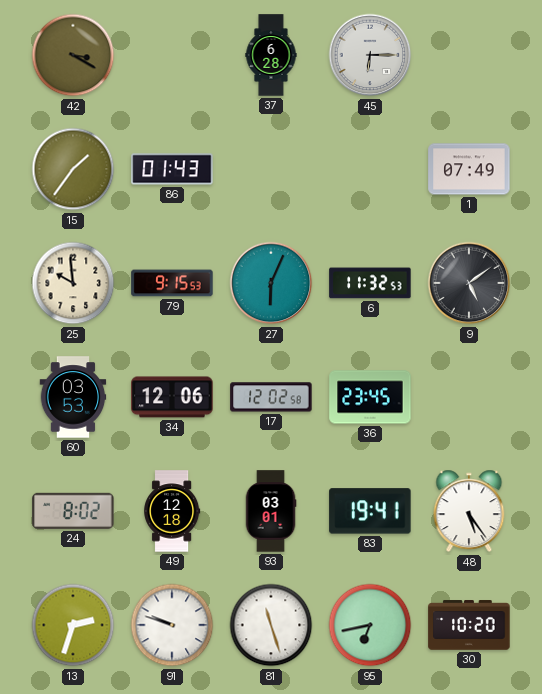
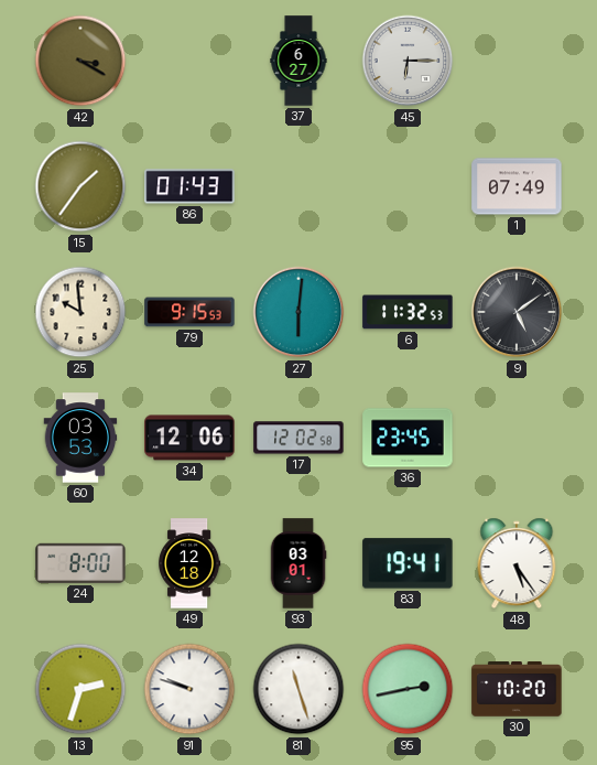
37: 6:28 -> 6:27 (298, 61)
27: 6:04 -> 6:01 (298, 312)
24: 8:02 -> 8:00 (80, 563)
95: 6:43 -> 2:43 (408, 689)
